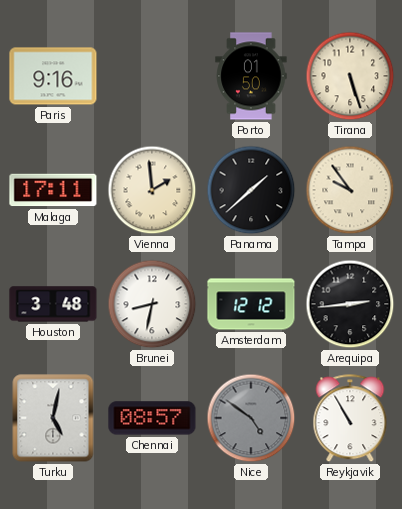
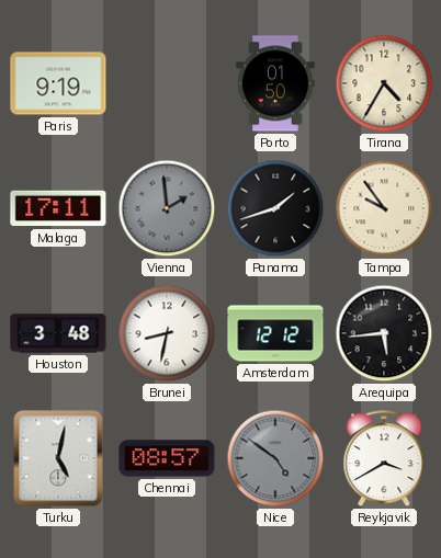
Paris: 9:16 -> 9:19 (58, 83)
Tirana: 5:27 -> 4:35 (384, 83)
Vienna dial: cream -> grey (167, 208)
Panama: 1:38 -> 1:42 (275, 208)
Arequipa: 2:44 -> 5:44 (384, 333)
Reykjavik: 10:55 -> 3:40 (384, 459)
